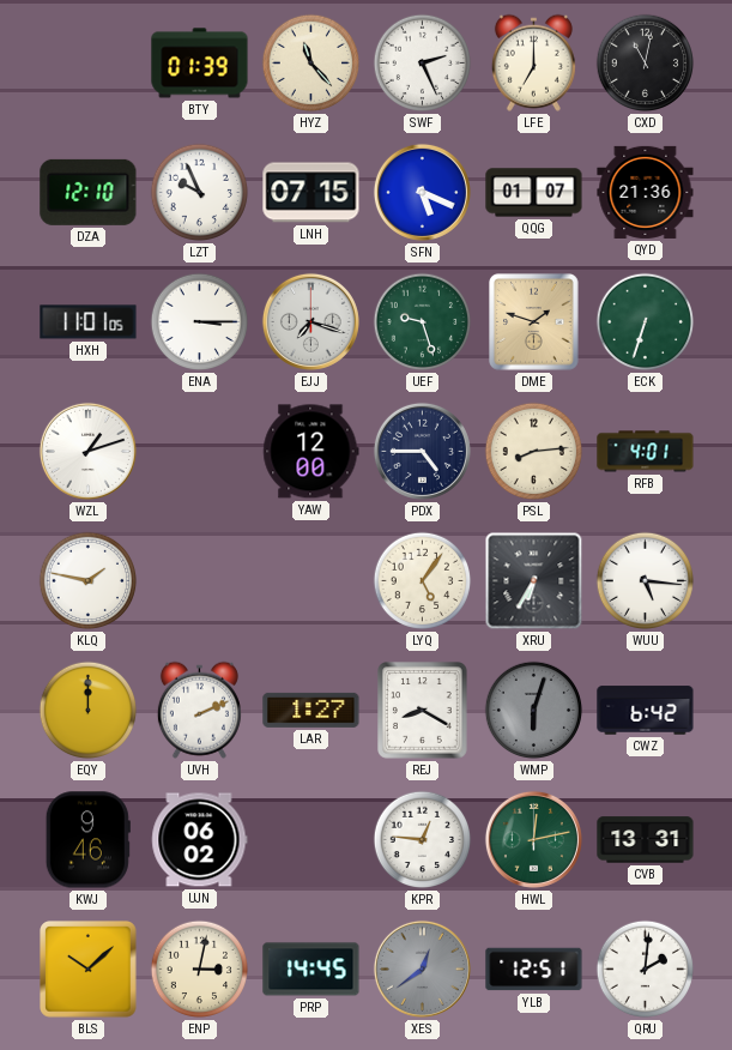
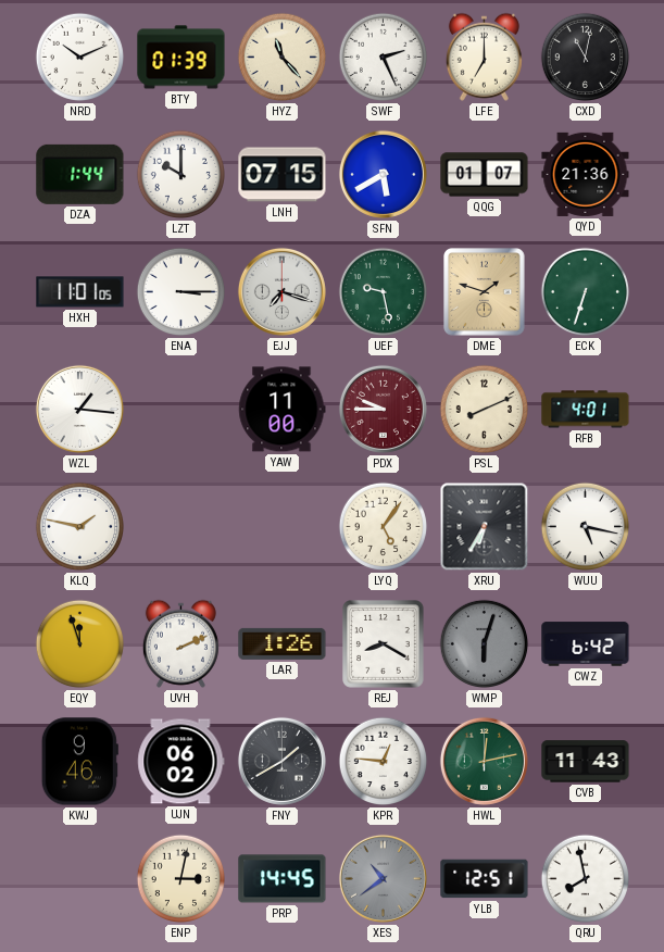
NRD: none -> 10:11 (80, 58)
DZA: 12:10 -> 1:44 (80, 174)
LZT: 9:56 -> 10:00 (181, 175)
SFN: 5:19 -> 5:40 (383, 174)
UEF: 9:27 -> 9:28 (384, 292)
WZL: 1:12 -> 1:16 (79, 409)
YAW: 12:00 -> 11:00 (283, 410)
PDX: 4:45 -> 9:45 (383, 409)
PDX dial: navy -> burgundy (383, 409)
PSL: 8:14 -> 8:11 (485, 410)
WUU: 5:16 -> 5:17 (586, 527)
EQY: 12:00 -> 11:57 (80, 644)
LAR: 1:27 -> 1:26 (283, 643)
FNY: none -> 1:40 (281, 761)
CVB: 13:31 -> 11:43 (586, 762)
BLS: 10:08 -> none (89, 970)
XES: 12:39 -> 10:39 (383, 878)
QRU: 2:01 -> 7:58 (586, 879)
